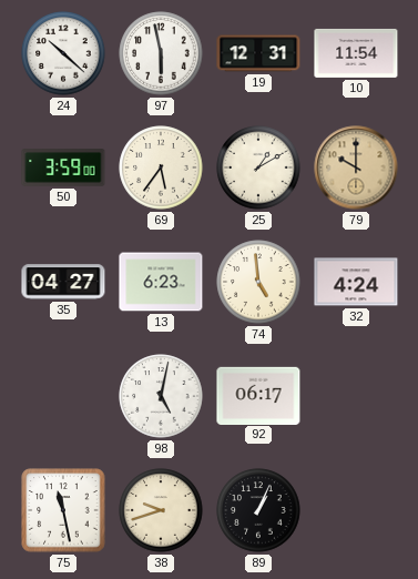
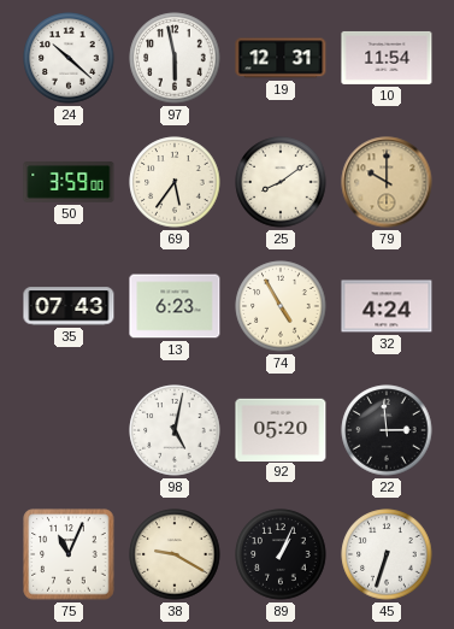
25: 1:10 -> 8:09 (281, 182)
35: 04:27 -> 07:43 (69, 306)
74: 4:59 -> 4:55 (281, 306)
92: 06:17 -> 05:20 (281, 429)
22: none -> 2:59 (387, 430)
75: 11:28 -> 11:04 (69, 554)
38: 9:42 -> 9:20 (175, 554)
45: none -> 6:33 (387, 554)
